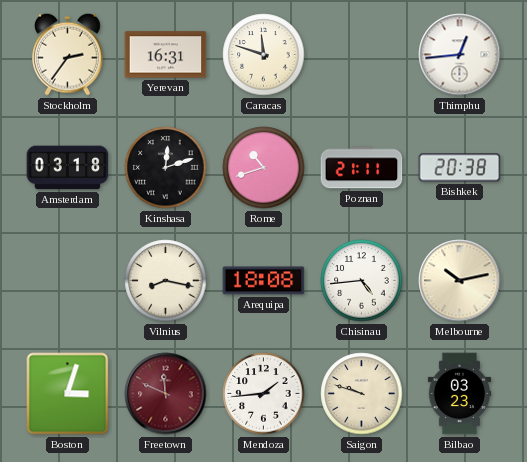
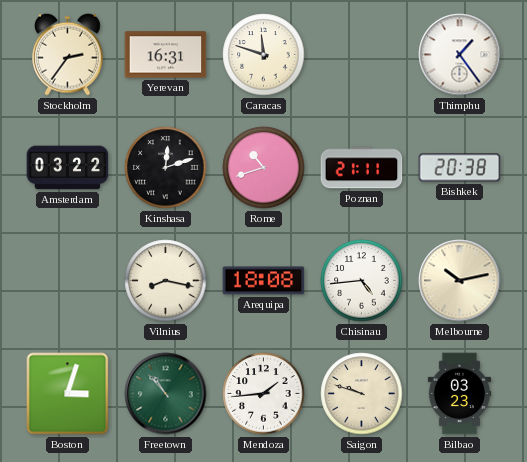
Thimphu: 12:44 -> 1:24 (460, 55)
Amsterdam: 03:18 -> 03:22 (68, 168)
Freetown: 11:49 -> 10:53 (166, 394)
Freetown dial: burgundy -> green (166, 394)
